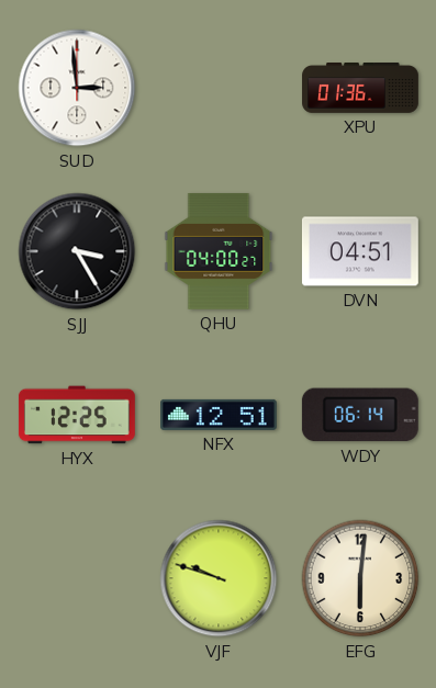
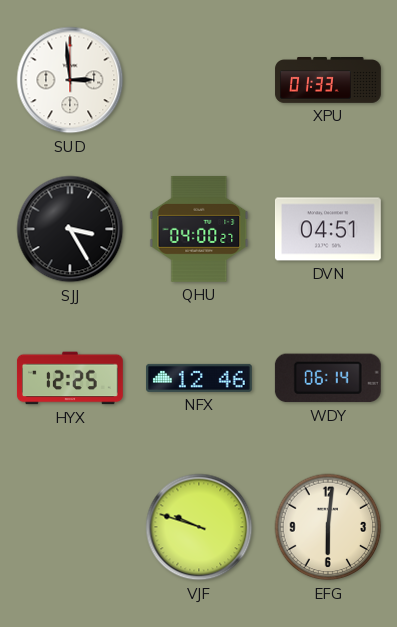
XPU: 01:36 -> 01:33 (328, 81)
NFX: 12:51 -> 12:46 (200, 378)
